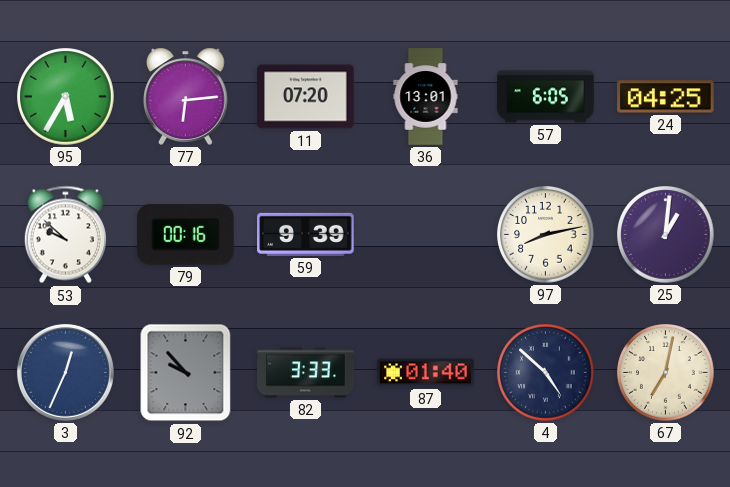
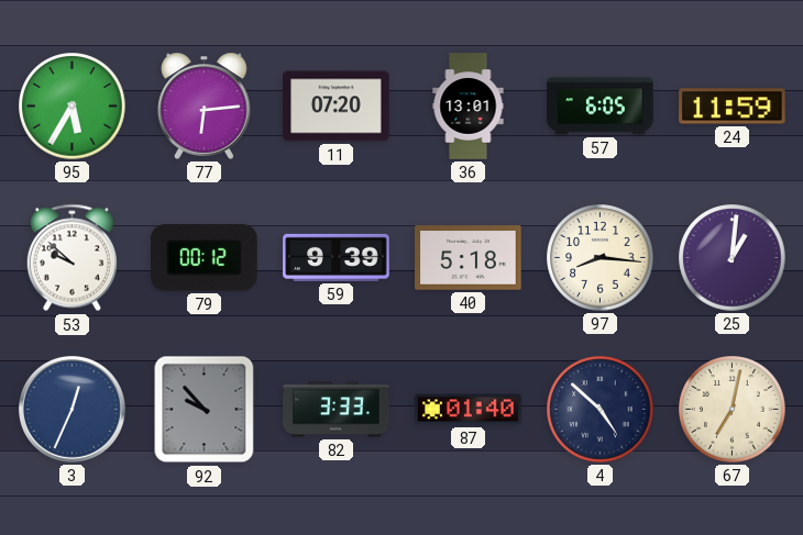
24: 04:25 -> 11:59 (733, 107)
79: 00:16 -> 00:12 (205, 258)
40: none -> 5:18 (469, 258)
97: 8:13 -> 8:16 (601, 258)
